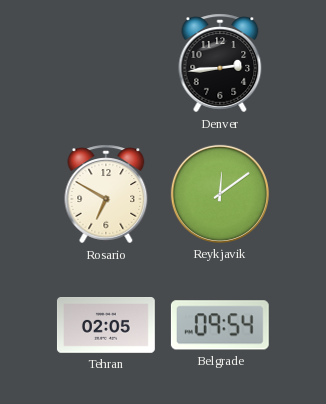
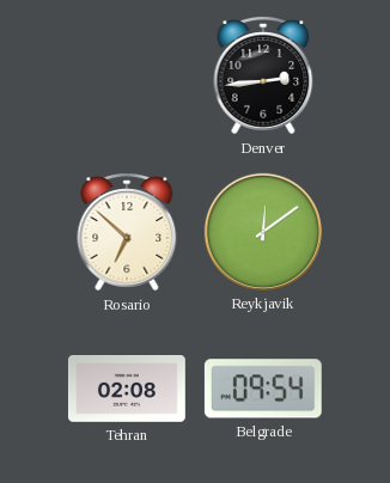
Rosario: 6:50 -> 6:52 (127, 232)
Tehran: 02:05 -> 02:08 (127, 390)
